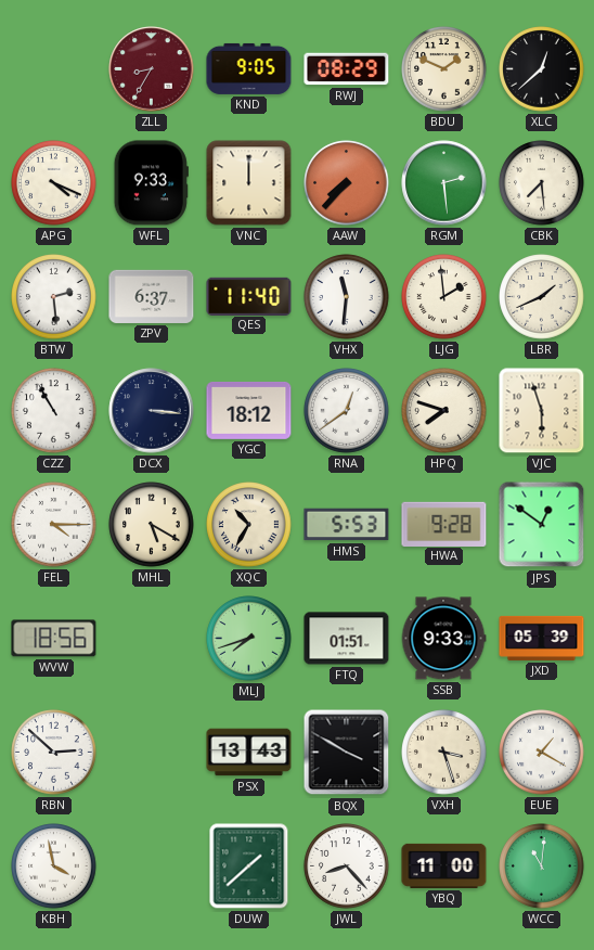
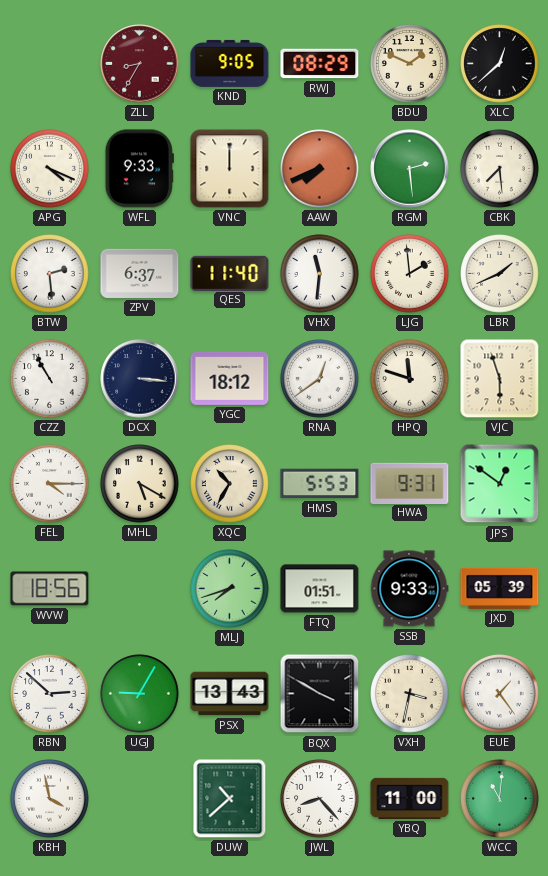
AAW: 7:37 -> 7:41 (320, 169)
HPQ: 7:48 -> 11:48 (410, 379)
HWA: 9:28 -> 9:31 (410, 483)
UGJ: none -> 9:05 (140, 694)
VXH: 3:27 -> 3:32 (410, 694)
EUE: 1:20 -> 1:24 (500, 694)
DUW: 1:38 -> 10:38 (230, 799)
